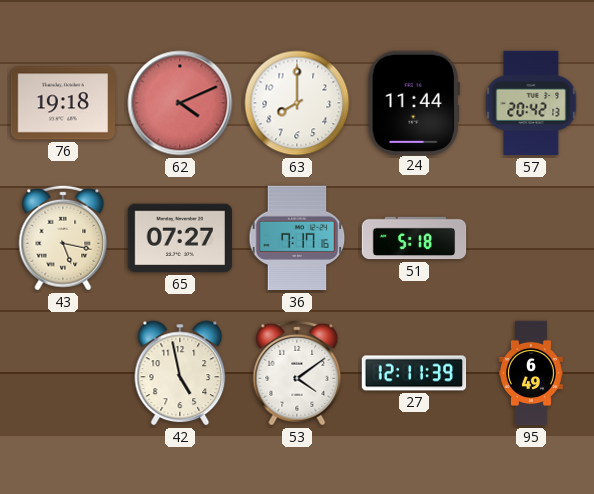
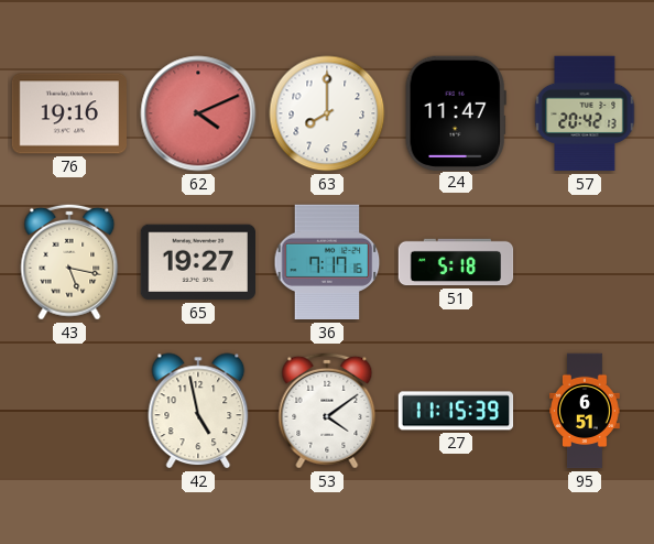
76: 19:18 -> 19:16 (69, 113)
24: 11:44 -> 11:47 (456, 112)
65: 07:27 -> 19:27 (197, 262)
27: 12:11 -> 11:15 (456, 411)
95: 6:49 -> 6:51 (585, 411)
